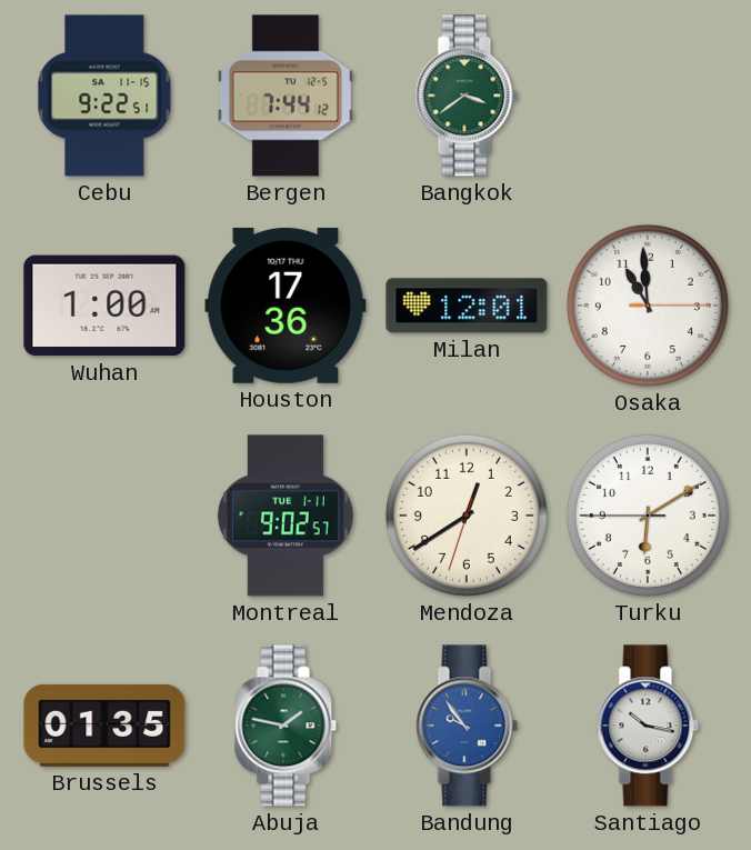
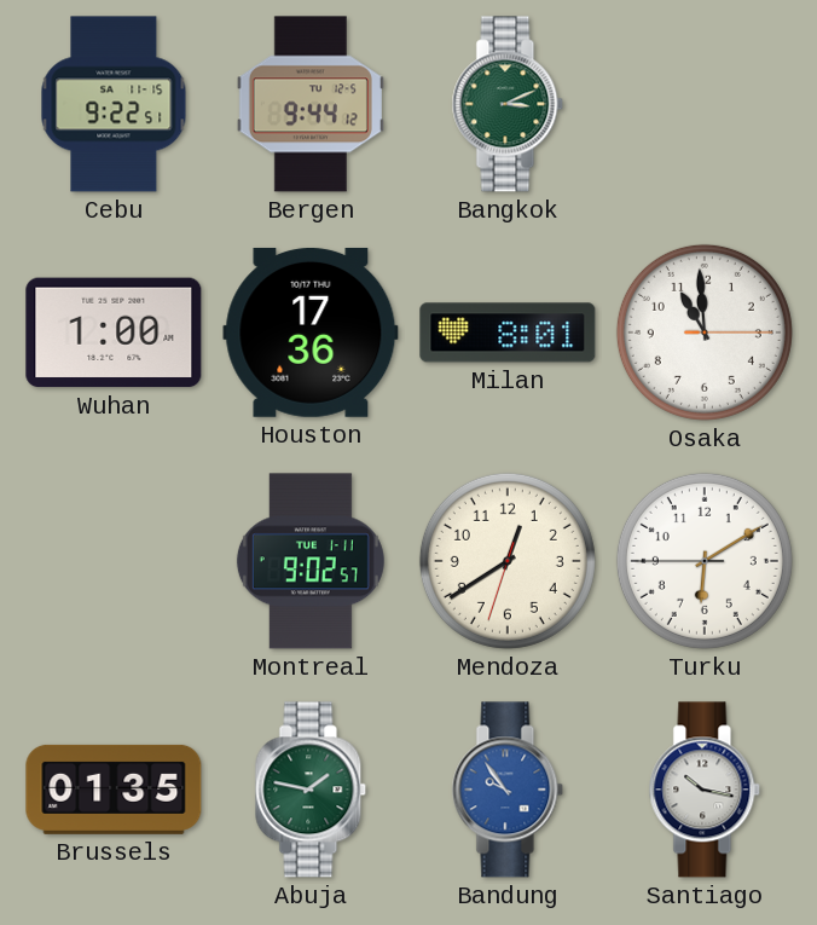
Bergen: 7:44 -> 9:44 (311, 104)
Bangkok: 3:39 -> 3:11 (508, 104)
Milan: 12:01 -> 8:01 (508, 333)
